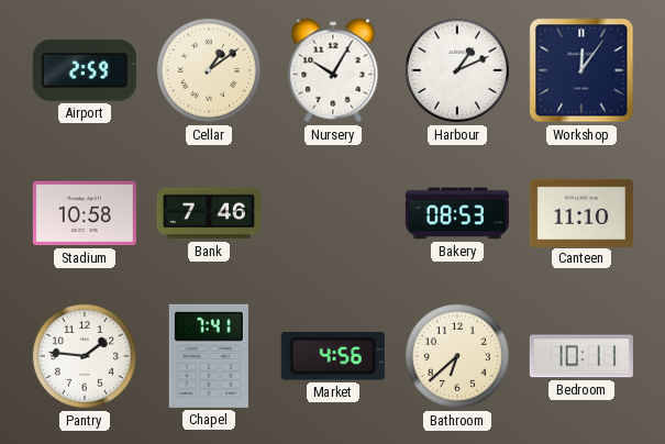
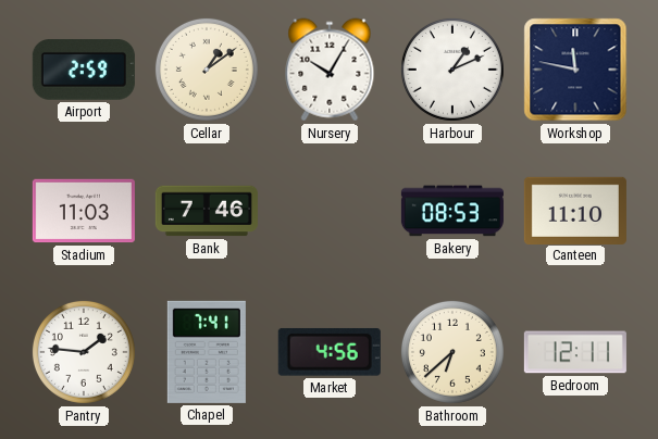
Workshop: 12:06 -> 11:47 (575, 70)
Stadium: 10:58 -> 11:03 (84, 211)
Bedroom: 10:11 -> 12:11 (575, 352)
